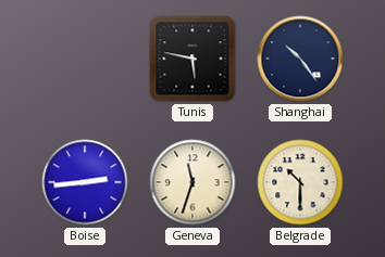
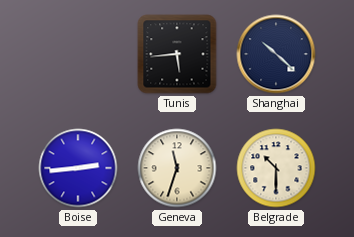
Tunis: 5:47 -> 5:44 (177, 54)
Shanghai: 10:24 -> 10:22 (276, 54)
